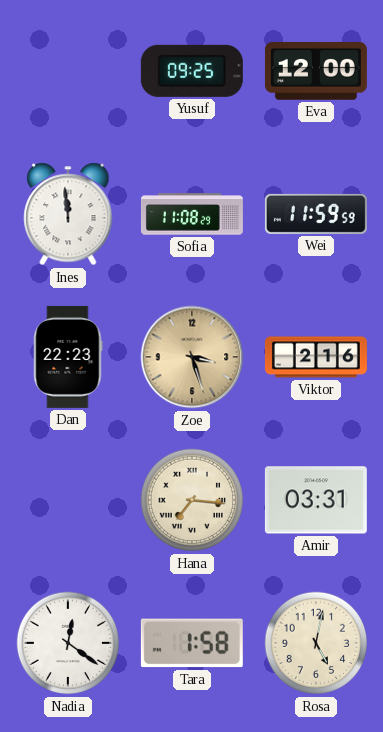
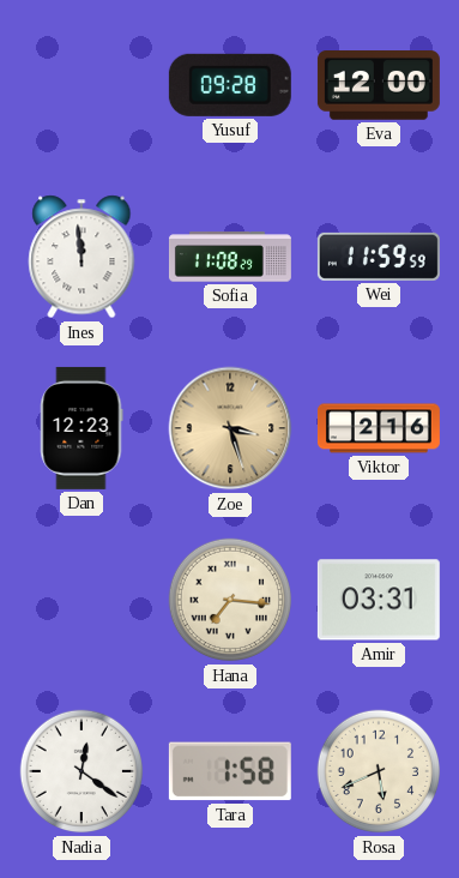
Yusuf: 09:25 -> 09:28 (230, 85)
Dan: 22:23 -> 12:23 (81, 428)
Rosa: 5:02 -> 5:41 (379, 771)
